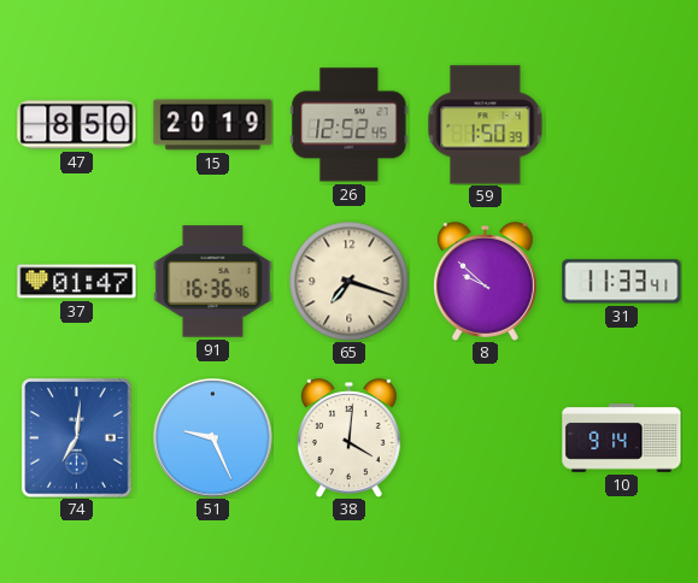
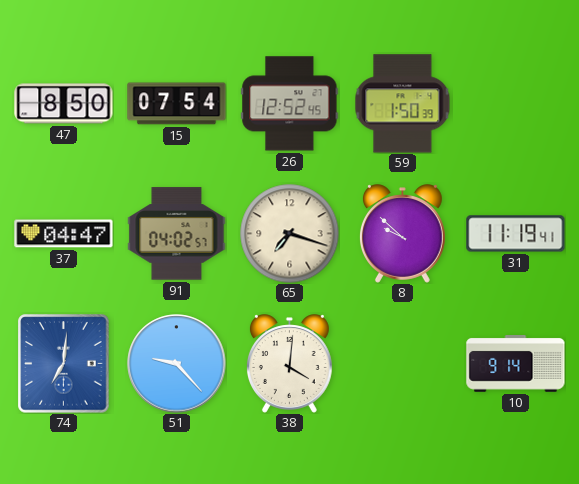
15: 20:19 -> 07:54 (177, 104)
37: 01:47 -> 04:47 (64, 234)
91: 16:36 -> 04:02 (177, 234)
31: 11:33 -> 11:19 (516, 234)
51: 9:26 -> 9:23 (177, 364)
